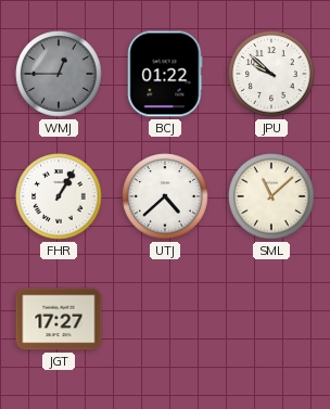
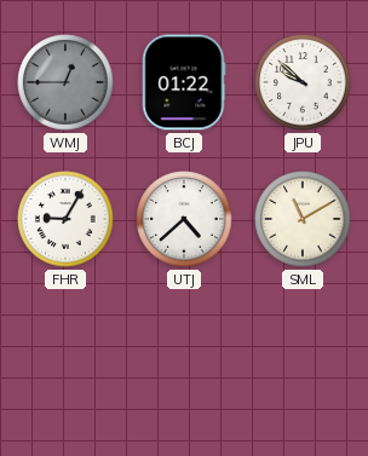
FHR: 1:05 -> 9:05 (65, 219)
SML: 11:08 -> 11:10 (303, 219)
JGT: 17:27 -> none (59, 319)
